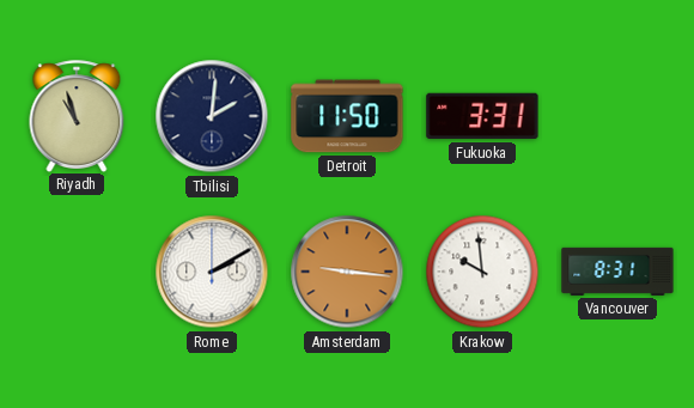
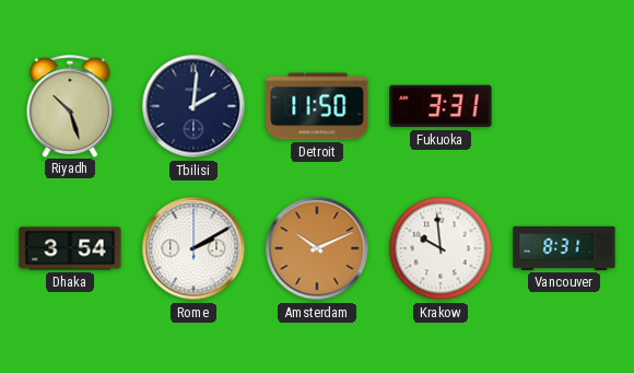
Riyadh: 10:57 -> 10:27 (70, 106)
Dhaka: none -> 3:54 (70, 248)
Amsterdam: 9:16 -> 10:11 (317, 248)
